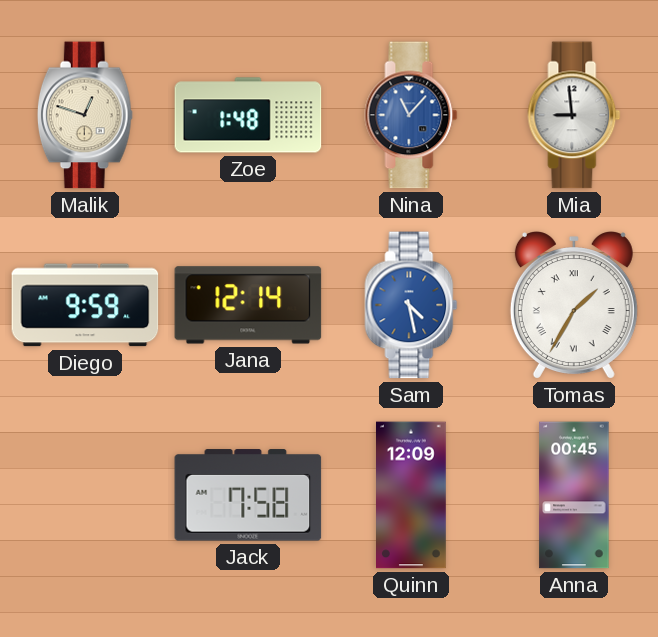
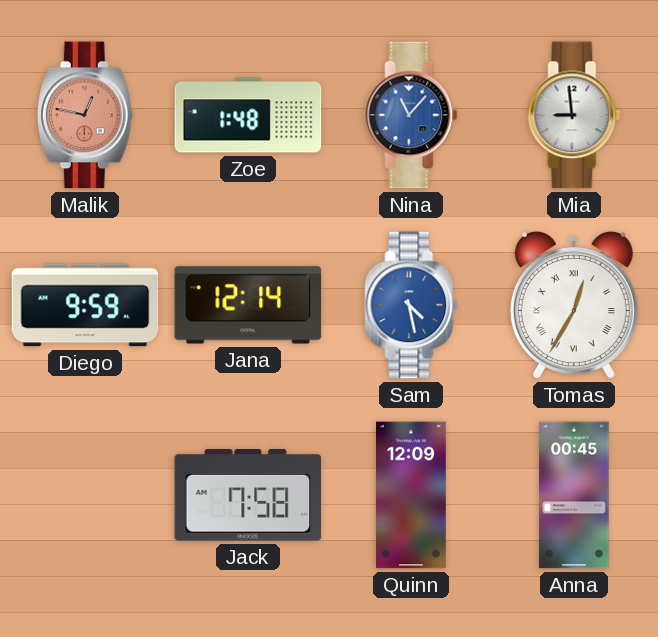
Malik: 12:48 -> 12:47 (85, 115)
Malik dial: cream -> salmon (85, 115)
Tomas: 1:35 -> 12:35 (574, 305)
